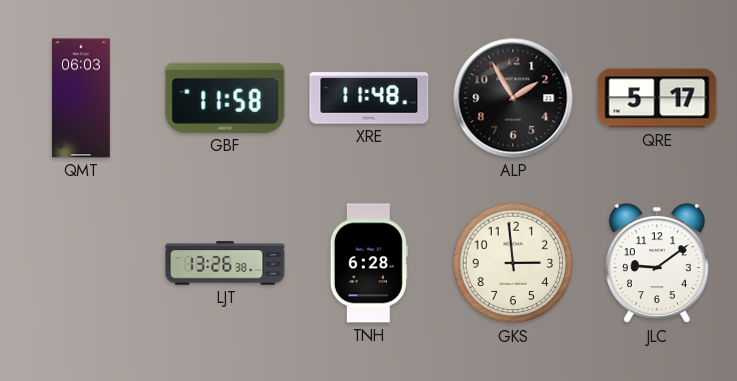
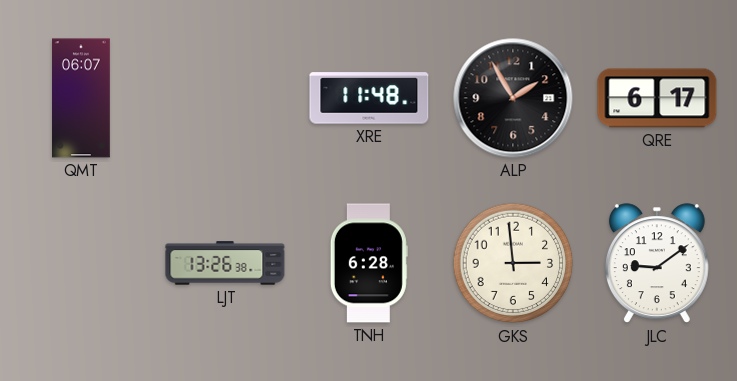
QMT: 06:03 -> 06:07 (82, 98)
GBF: 11:58 -> none (225, 98)
QRE: 5:17 -> 6:17 (657, 98)
